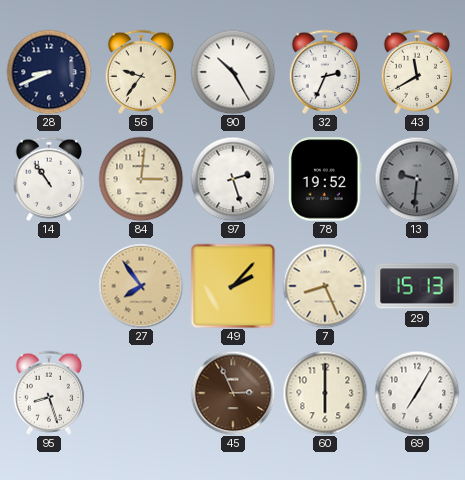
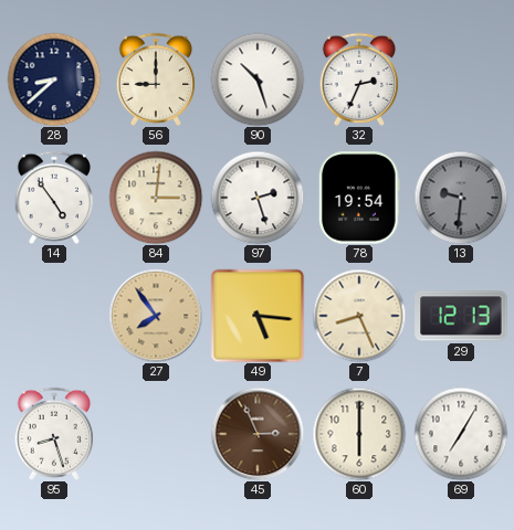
28: 8:41 -> 8:38 (54, 79)
56: 9:36 -> 9:00 (156, 78)
90: 10:25 -> 10:27 (258, 79)
43: 11:40 -> none (417, 71)
14: 10:54 -> 4:54 (54, 197)
78: 19:52 -> 19:54 (359, 198)
49: 2:07 -> 5:16 (258, 316)
29: 15:13 -> 12:13 (461, 316)
